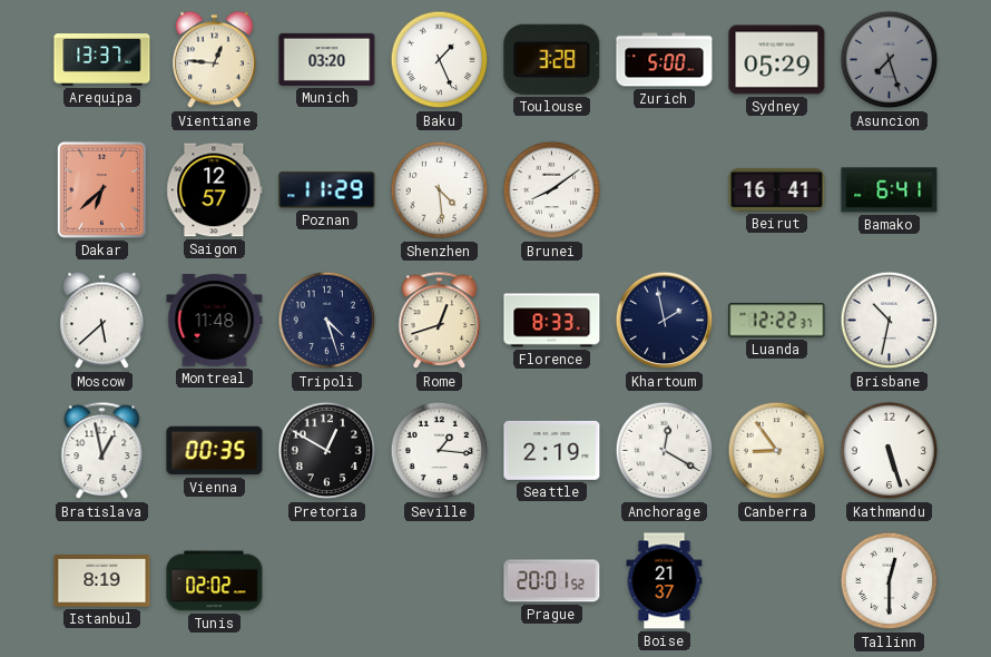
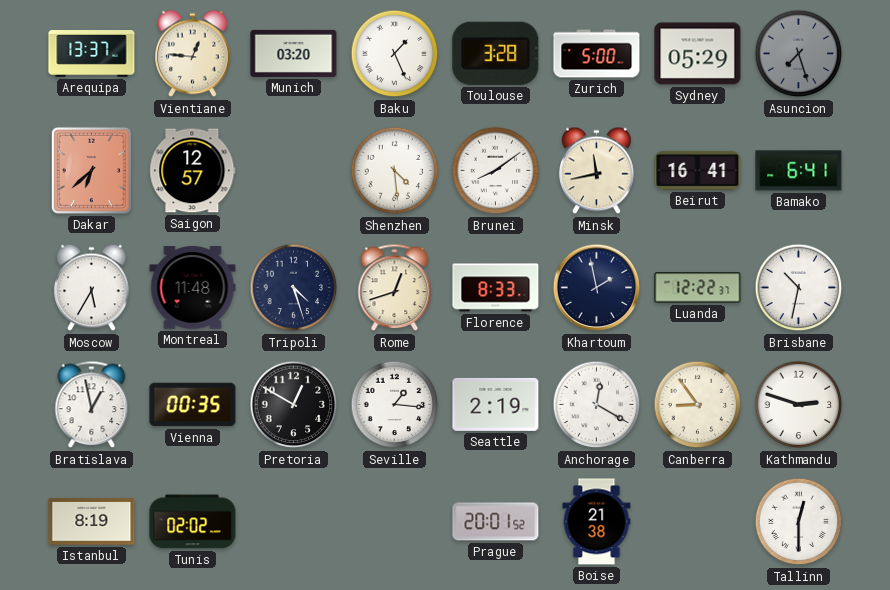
Poznan: 11:29 -> none (327, 190)
Minsk: none -> 11:43 (597, 171)
Moscow: 5:38 -> 5:35 (92, 288)
Kathmandu: 5:27 -> 2:48 (799, 405)
Boise: 21:37 -> 21:38 (597, 522)
